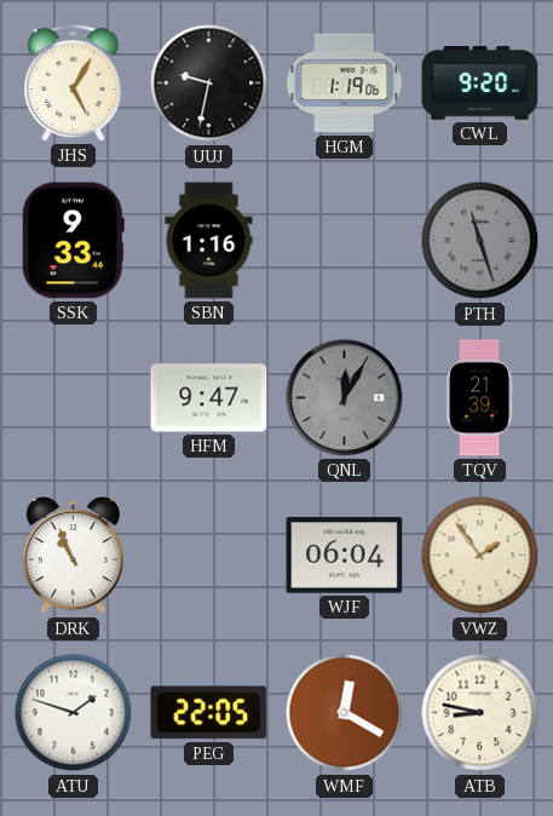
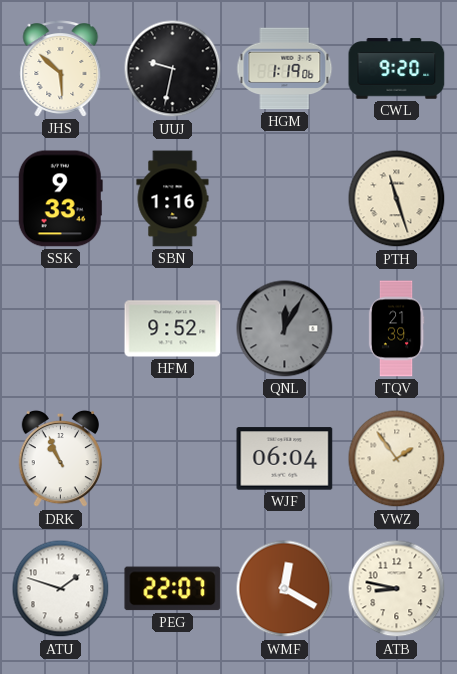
JHS: 5:05 -> 5:52 (61, 69)
PTH dial: grey -> cream (397, 199)
HFM: 9:47 -> 9:52 (173, 329)
PEG: 22:05 -> 22:07 (173, 589)
